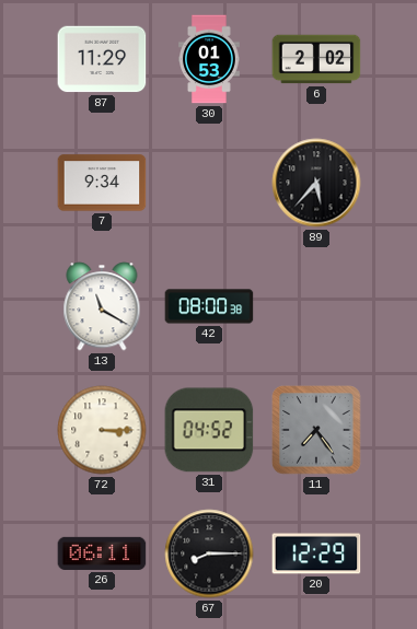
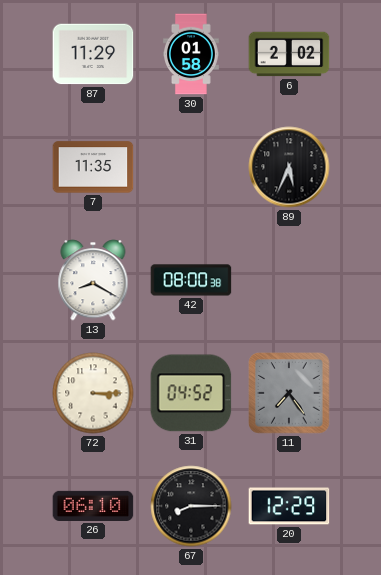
30: 01:53 -> 01:58 (192, 54)
7: 9:34 -> 11:35 (93, 167)
89: 5:37 -> 5:34 (289, 167)
13: 11:20 -> 8:20 (93, 280)
26: 06:11 -> 06:10 (93, 506)
